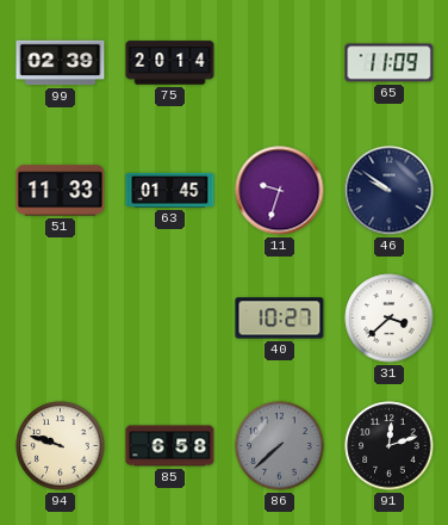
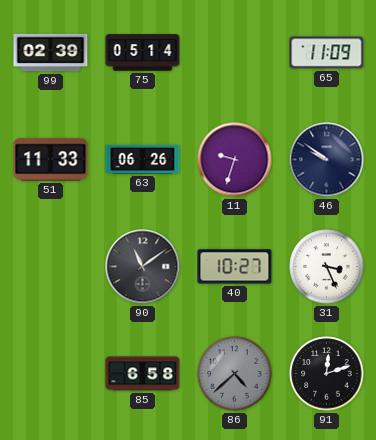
75: 20:14 -> 05:14 (143, 53)
63: 01:45 -> 06:26 (143, 159)
90: none -> 11:09 (143, 267)
31: 3:38 -> 3:26 (327, 267)
94: 9:48 -> none (61, 446)
86: 7:38 -> 4:38 (235, 374)
